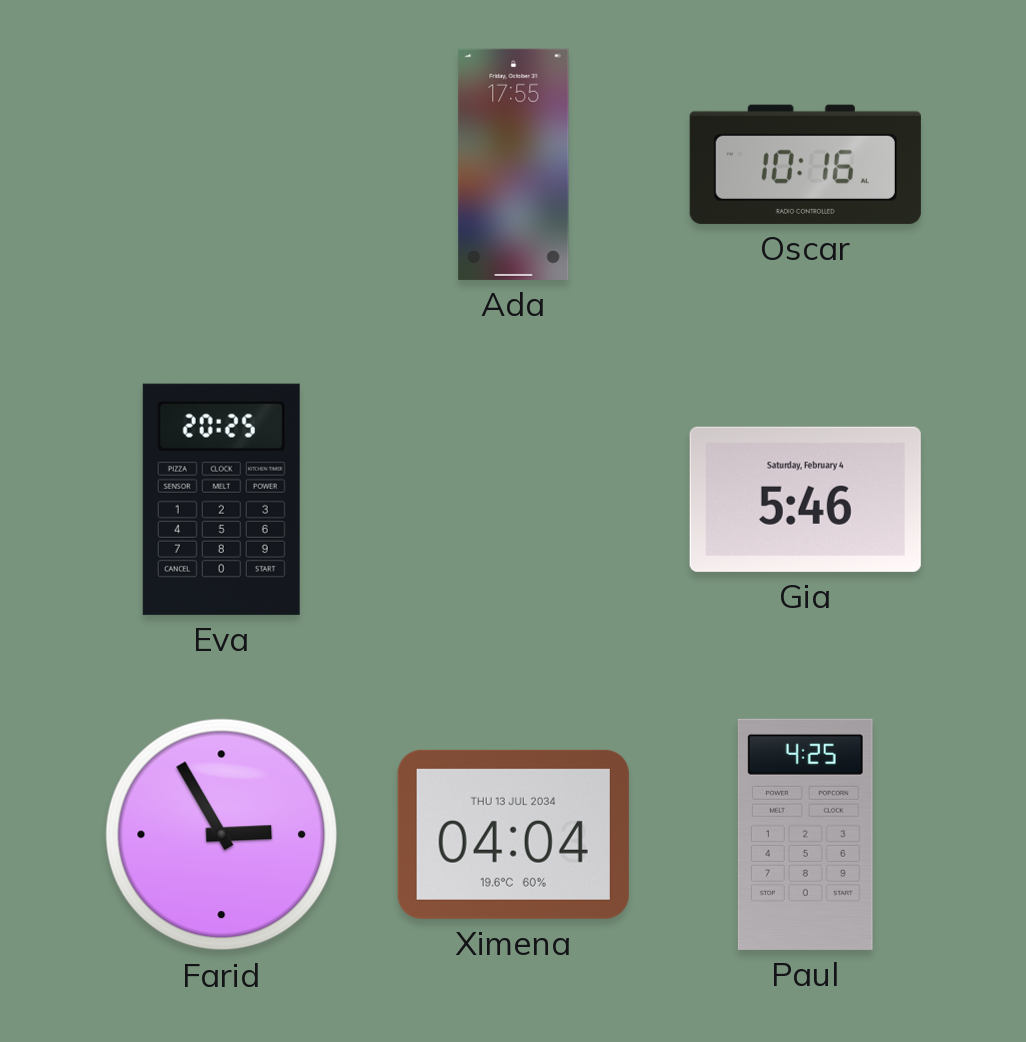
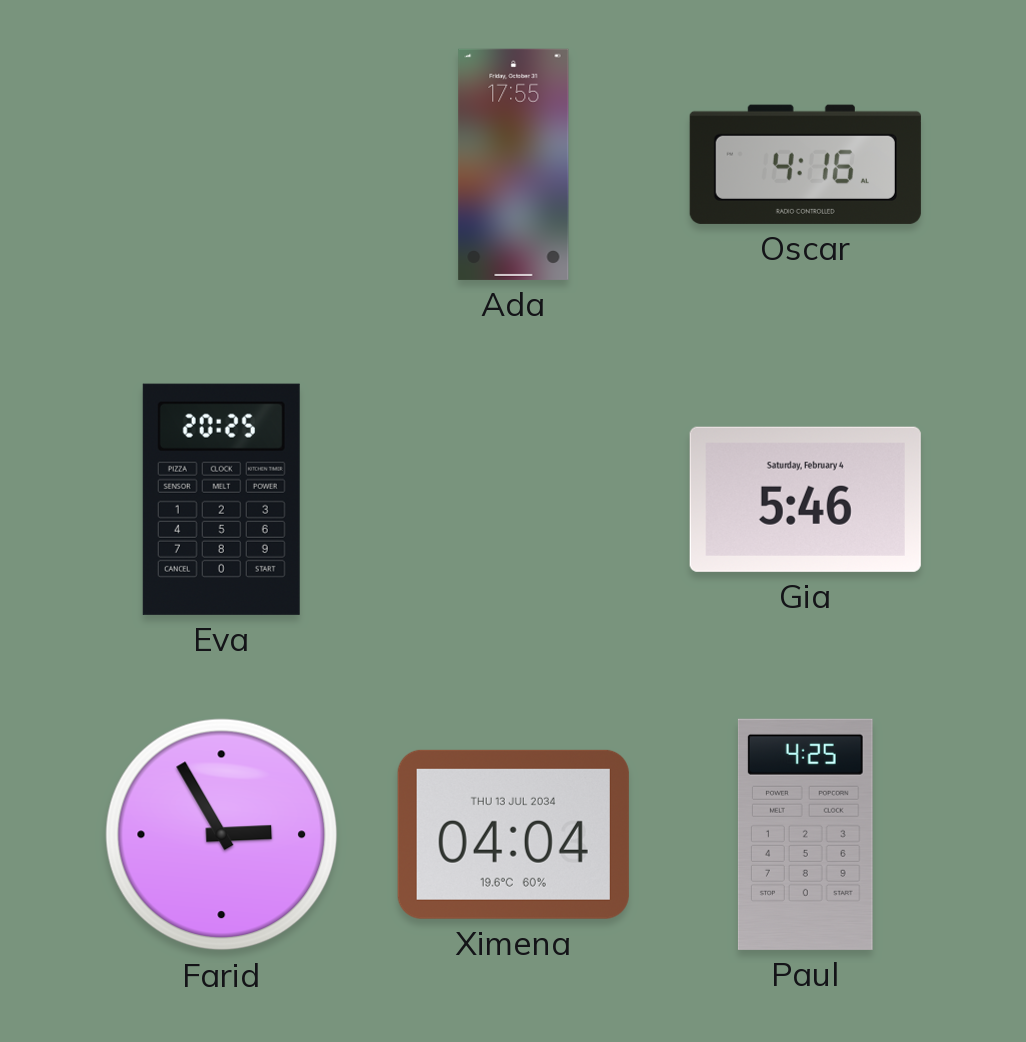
Oscar: 10:16 -> 4:16 (805, 164)
